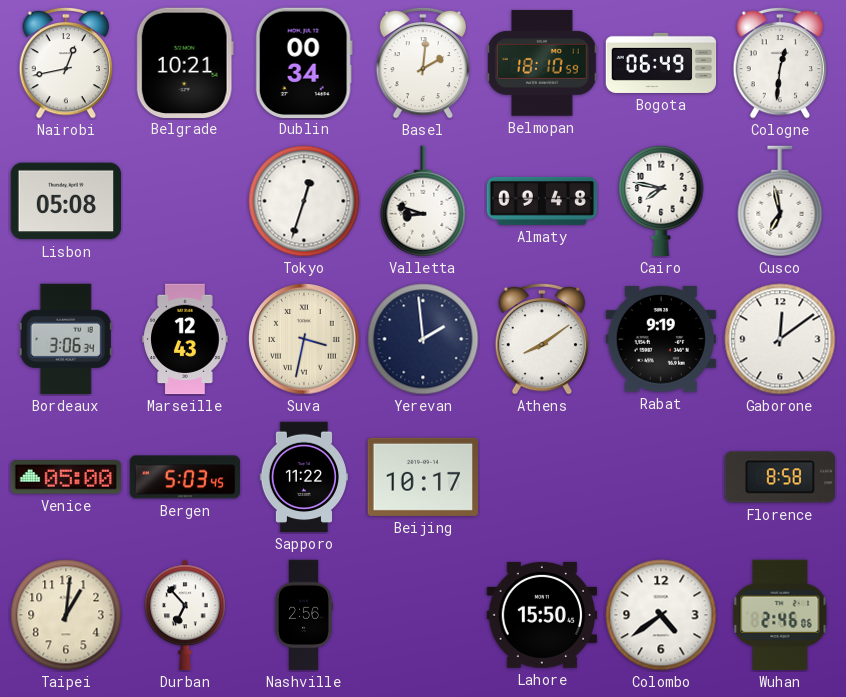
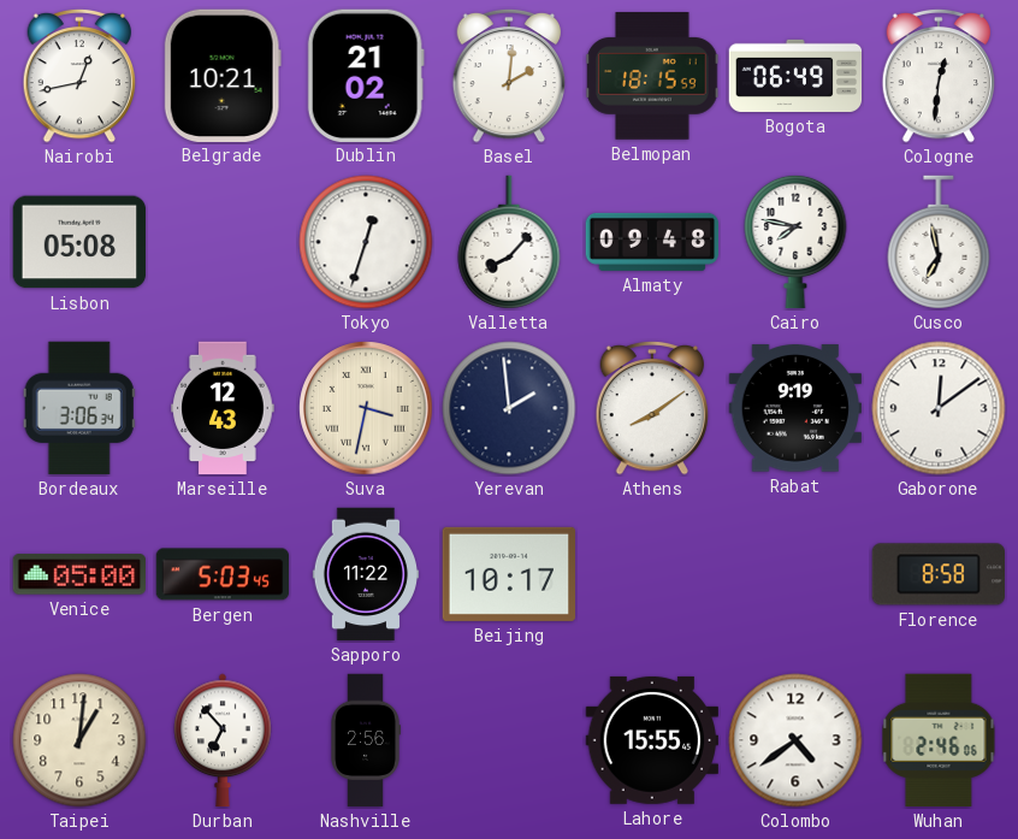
Dublin: 00:34 -> 21:02 (366, 75)
Belmopan: 18:10 -> 18:15 (652, 76)
Valletta: 8:48 -> 8:07 (509, 242)
Lahore: 15:50 -> 15:55 (651, 740)
